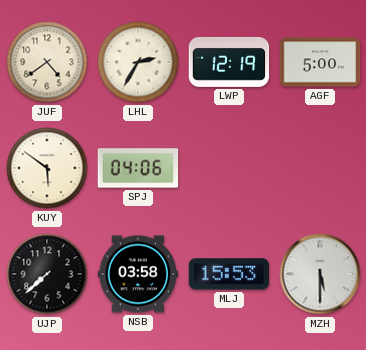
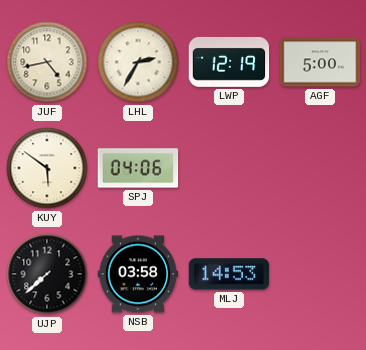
JUF: 4:39 -> 4:43 (47, 62)
MLJ: 15:53 -> 14:53 (229, 274)
MZH: 5:30 -> none (320, 274)
